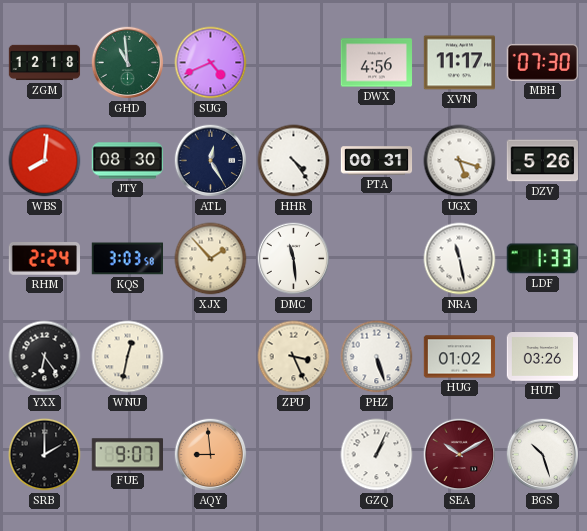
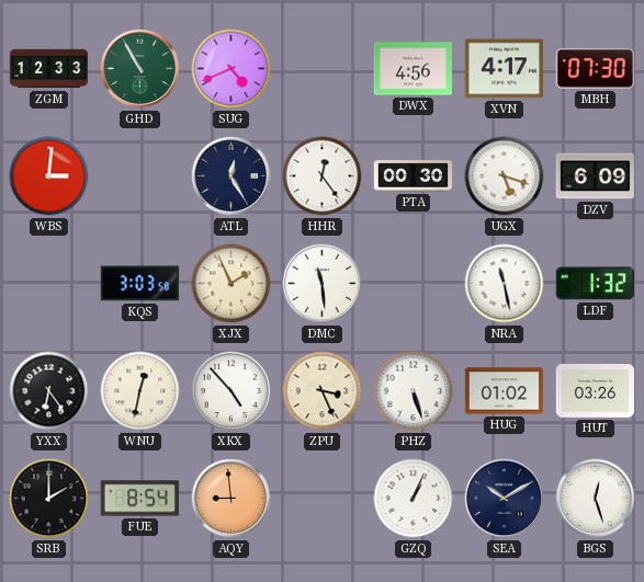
ZGM: 12:18 -> 12:33 (49, 69)
GHD: 10:59 -> 10:55 (140, 69)
XVN: 11:17 -> 4:17 (504, 69)
WBS: 8:01 -> 3:01 (49, 176)
JTY: 08:30 -> none (128, 161)
HHR: 4:24 -> 12:24 (323, 176)
PTA: 00:31 -> 00:30 (414, 176)
DZV: 5:26 -> 6:09 (596, 176)
RHM: 2:24 -> none (44, 259)
XJX: 1:53 -> 1:56 (231, 284)
LDF: 1:33 -> 1:32 (595, 284)
XKX: none -> 4:53 (231, 391)
FUE: 9:07 -> 8:54 (139, 499)
SEA dial: burgundy -> navy (505, 499)
BGS: 10:27 -> 12:27 (596, 499)
